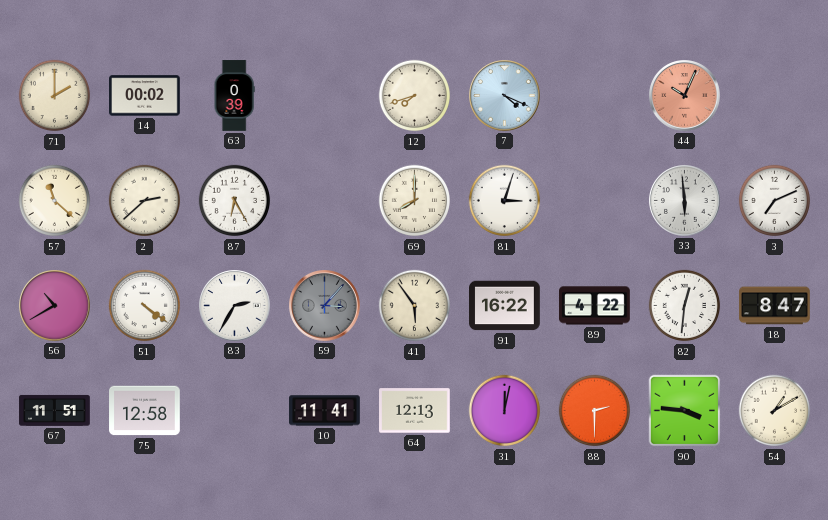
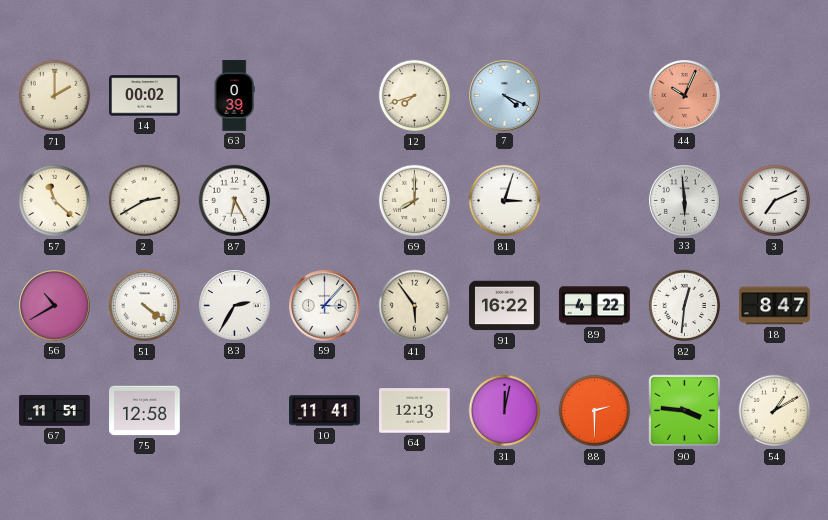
2: 2:38 -> 2:40 (145, 201)
59 dial: grey -> white (325, 306)
